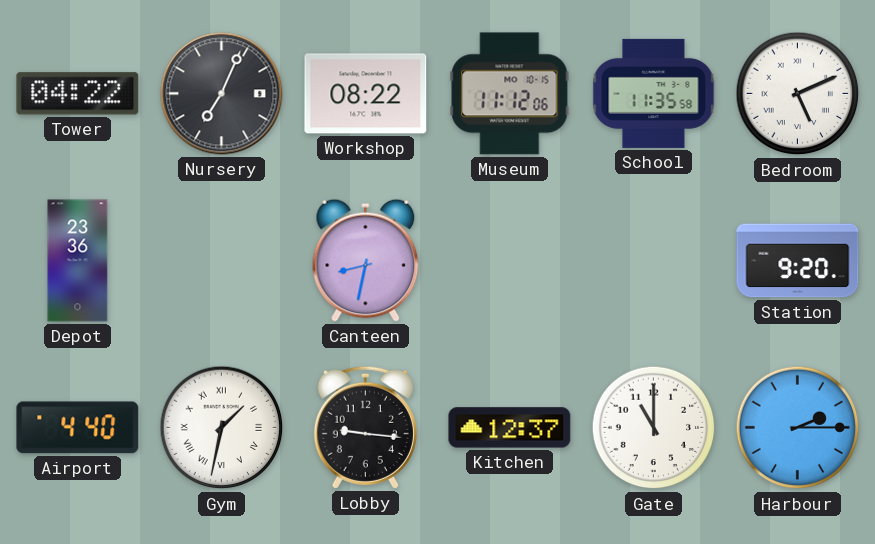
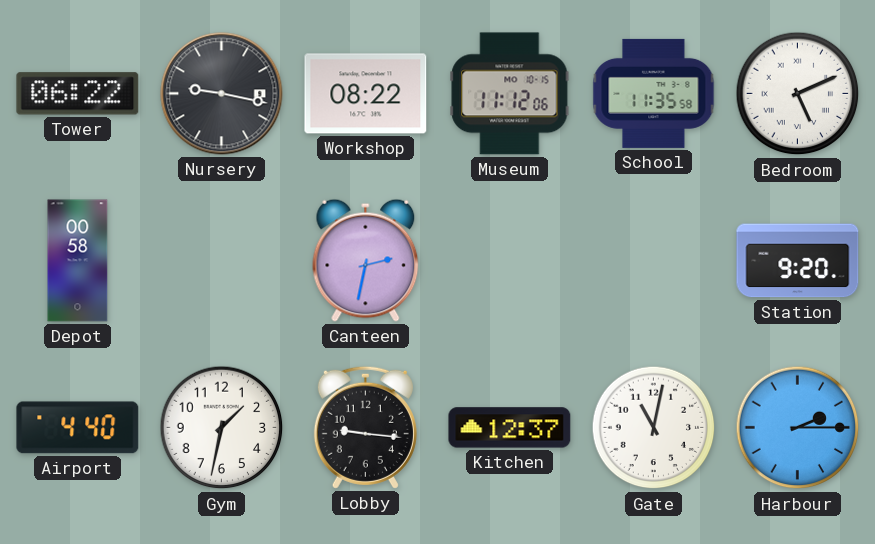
Tower: 04:22 -> 06:22 (78, 94)
Nursery: 7:04 -> 9:17 (222, 94)
Depot: 23:36 -> 00:58 (78, 261)
Canteen: 8:32 -> 2:32 (366, 260)
Gym numerals: Roman -> Arabic (222, 428)
Gate: 11:00 -> 11:02 (654, 428)
